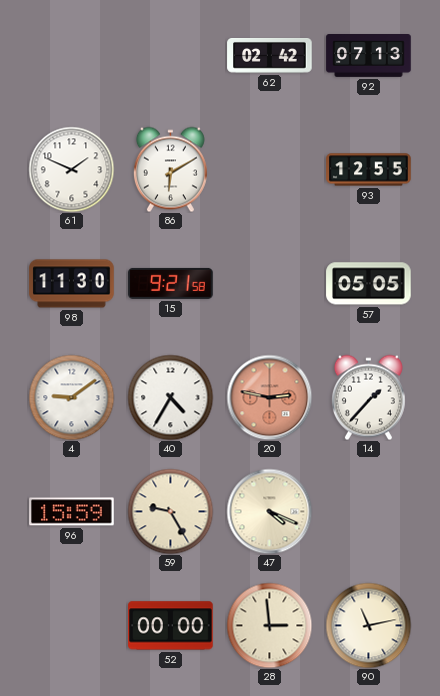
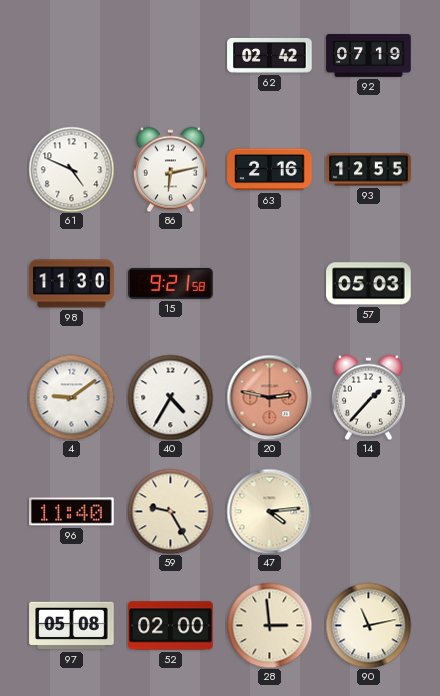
92: 07:13 -> 07:19 (369, 56)
61: 1:49 -> 4:49 (71, 169)
86: 6:10 -> 6:13 (170, 169)
63: none -> 2:16 (270, 170)
57: 05:05 -> 05:03 (369, 284)
96: 15:59 -> 11:40 (72, 512)
47: 4:19 -> 4:14 (269, 511)
97: none -> 05:08 (72, 626)
52: 00:00 -> 02:00 (171, 626)
